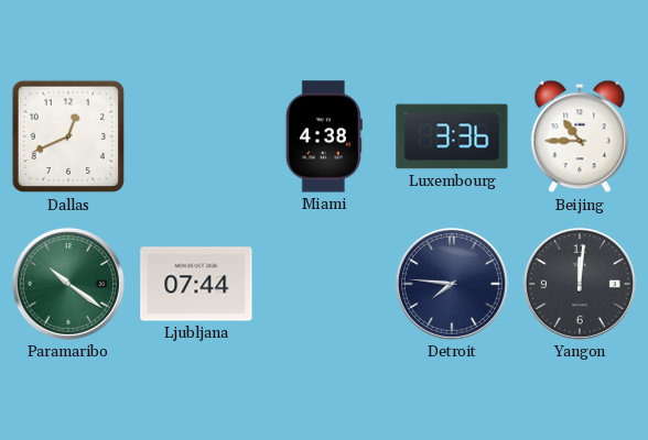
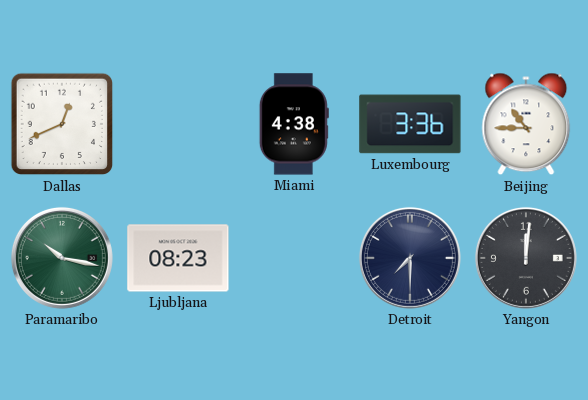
Paramaribo: 10:21 -> 10:17 (62, 258)
Ljubljana: 07:44 -> 08:23 (178, 258)
Detroit: 7:46 -> 7:30 (410, 258)
